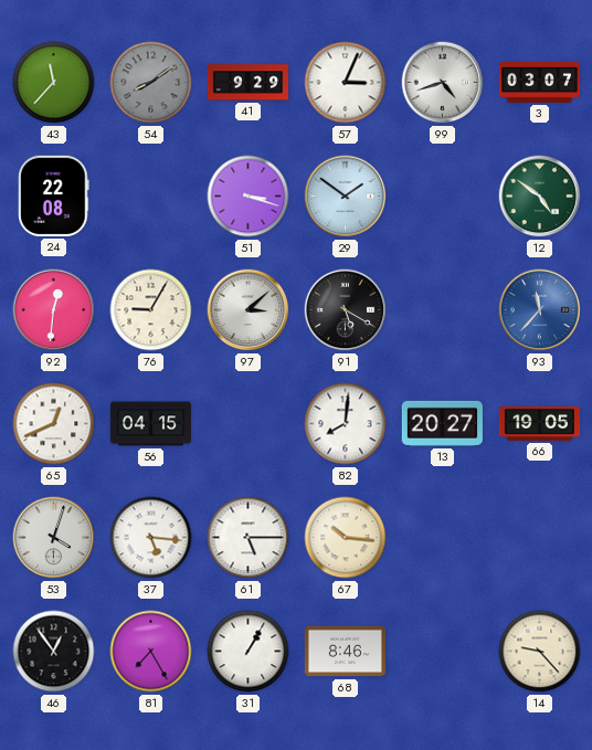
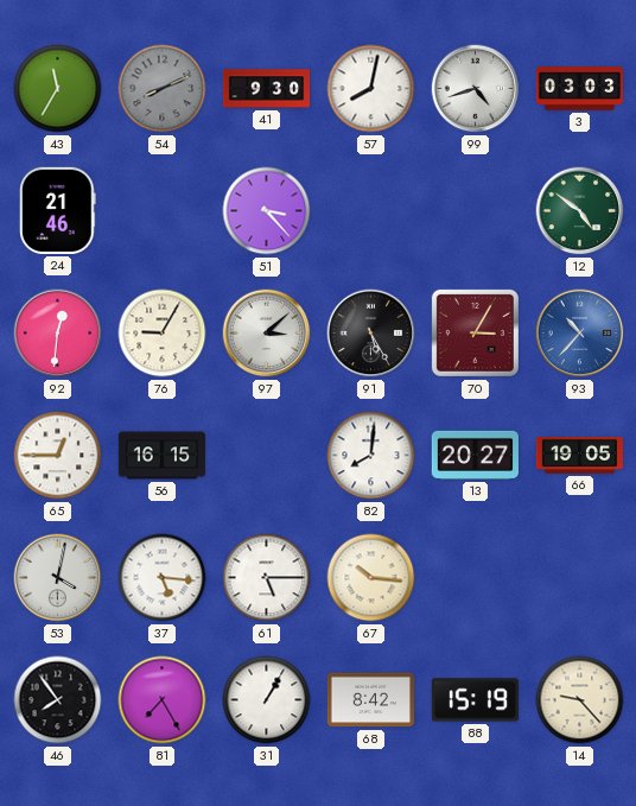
43: 11:37 -> 11:35 (58, 89)
54: 8:09 -> 8:11 (163, 89)
41: 9:29 -> 9:30 (266, 89)
57: 3:04 -> 8:02 (371, 89)
3: 03:07 -> 03:03 (580, 89)
24: 22:08 -> 21:46 (58, 210)
51: 3:18 -> 3:23 (267, 211)
29: 1:51 -> none (346, 197)
91: 5:20 -> 5:25 (371, 334)
70: none -> 3:05 (475, 332)
93: 11:37 -> 10:37 (580, 334)
65: 12:41 -> 12:45 (58, 456)
56: 04:15 -> 16:15 (161, 456)
53: 4:03 -> 4:02 (58, 578)
46: 12:54 -> 7:54 (58, 700)
68: 8:46 -> 8:42 (370, 700)
88: none -> 15:19 (475, 700)
